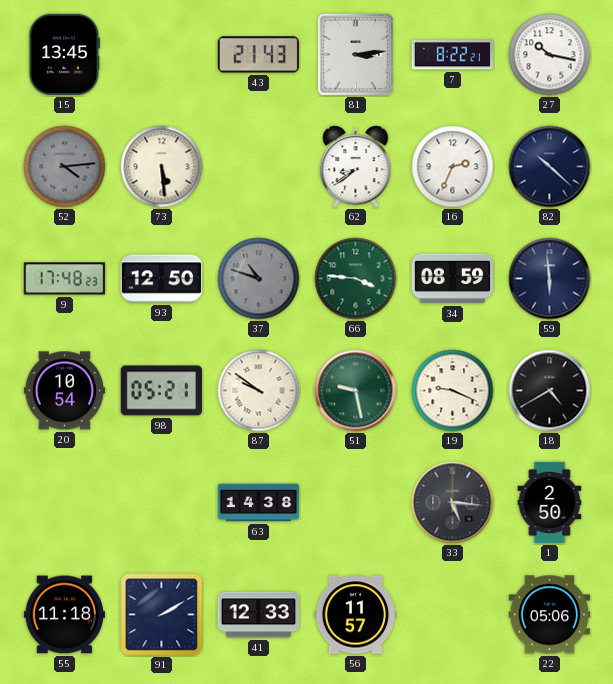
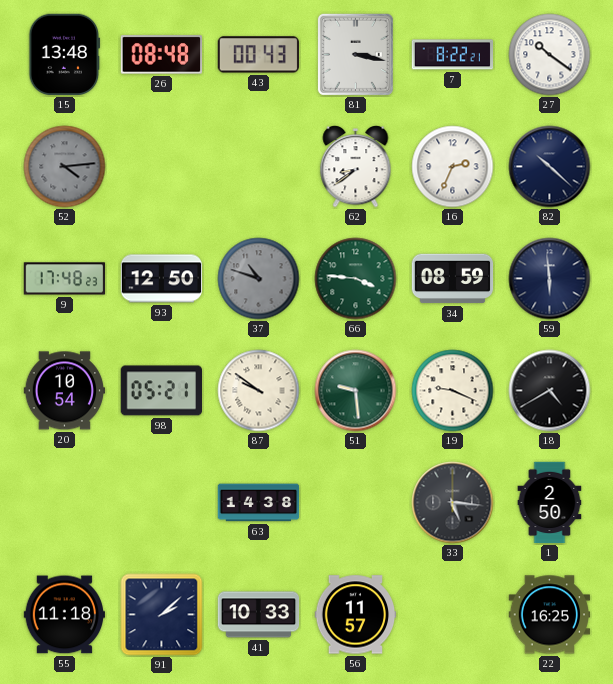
15: 13:45 -> 13:48 (65, 55)
26: none -> 08:48 (161, 55)
43: 21:43 -> 00:43 (258, 55)
81: 3:14 -> 3:17 (355, 54)
27: 10:17 -> 10:21 (550, 55)
73: 5:29 -> none (162, 167)
51: 9:28 -> 9:29 (356, 391)
91: 2:10 -> 2:08 (162, 615)
41: 12:33 -> 10:33 (259, 615)
22: 05:06 -> 16:25 (550, 615)
